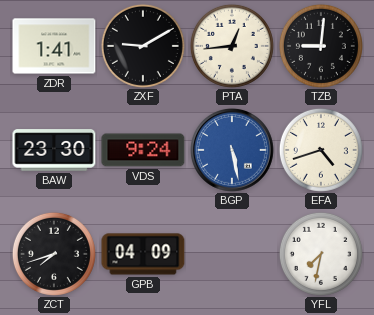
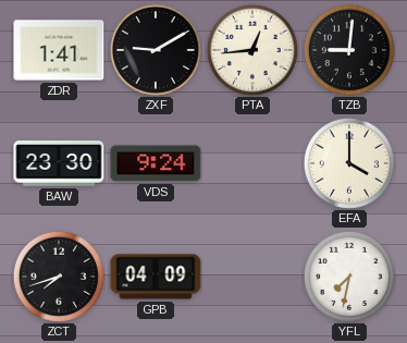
BGP: 5:28 -> none (232, 150)
EFA: 4:42 -> 4:00 (349, 163)
